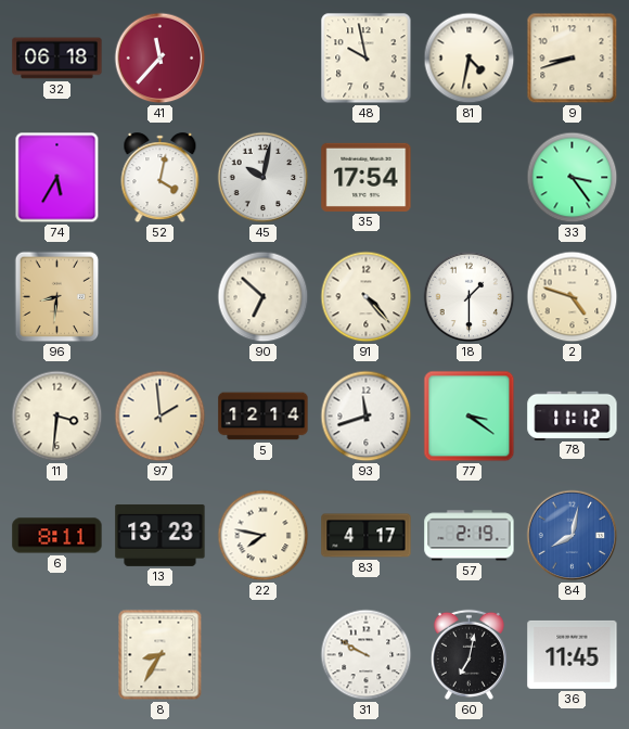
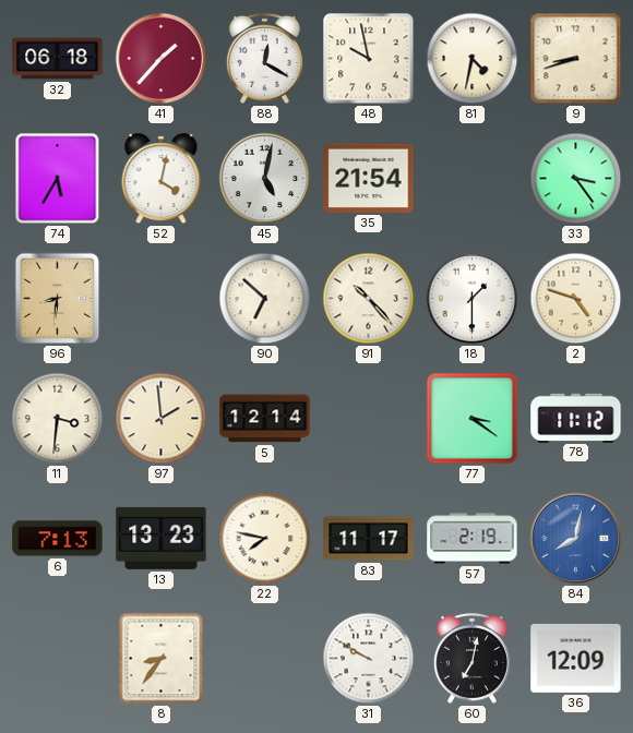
41: 11:37 -> 1:37 (162, 59)
88: none -> 12:20 (264, 58)
45: 10:02 -> 5:02 (265, 179)
35: 17:54 -> 21:54 (369, 178)
91: 4:23 -> 10:23 (369, 299)
93: 11:42 -> none (367, 417)
6: 8:11 -> 7:13 (58, 539)
83: 4:17 -> 11:17 (369, 539)
8: 8:35 -> 8:36 (162, 659)
36: 11:45 -> 12:09 (576, 658)
